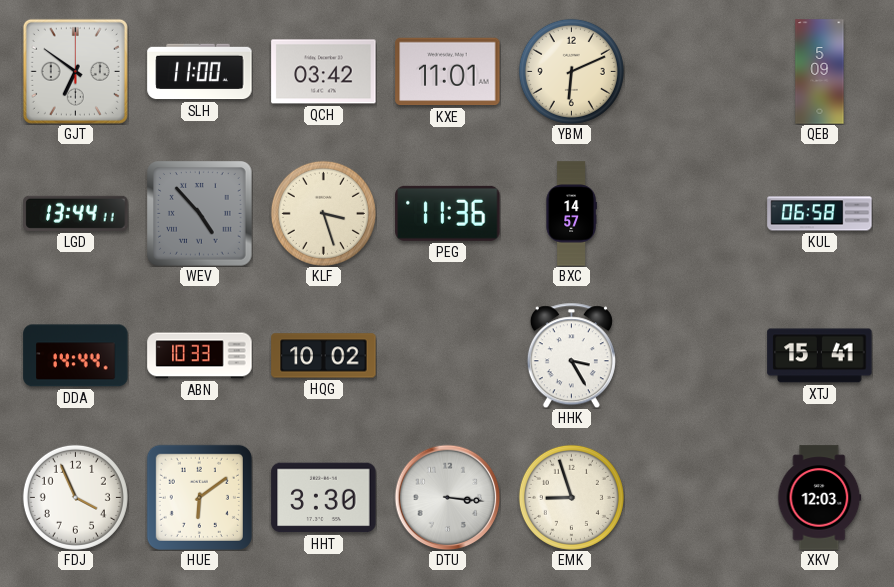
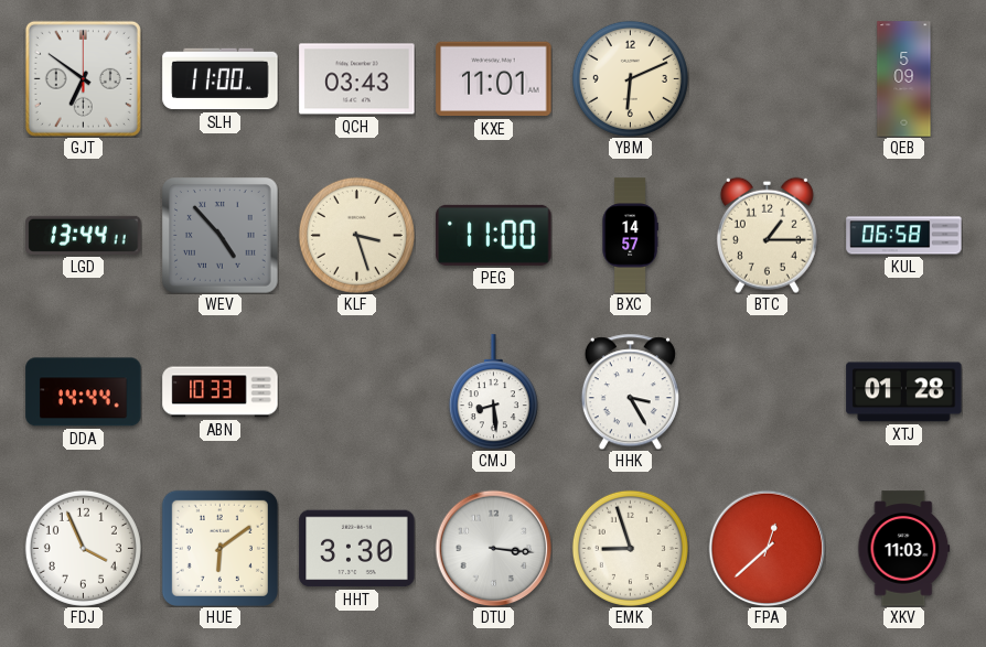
QCH: 03:42 -> 03:43 (357, 79)
PEG: 11:36 -> 11:00 (494, 235)
BTC: none -> 1:15 (767, 235)
HQG: 10:02 -> none (324, 356)
CMJ: none -> 8:29 (493, 392)
XTJ: 15:41 -> 01:28 (904, 392)
FPA: none -> 12:38 (767, 548)
XKV: 12:03 -> 11:03 (904, 549)
